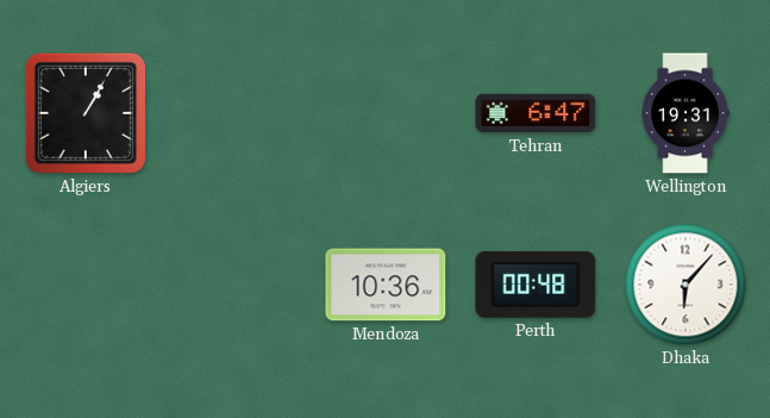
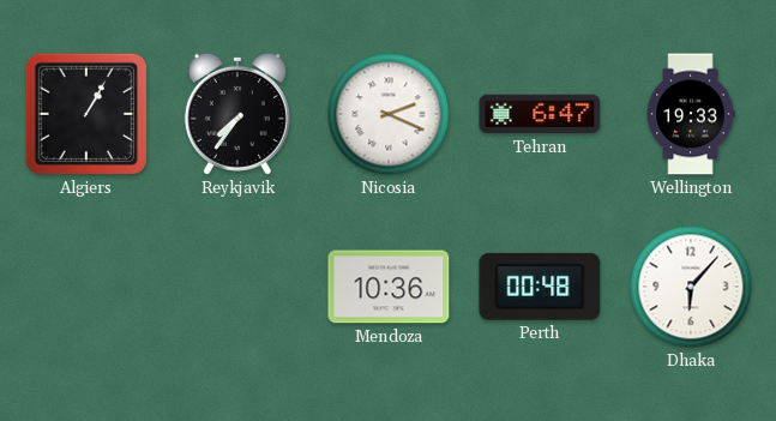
Reykjavik: none -> 7:36 (237, 114)
Nicosia: none -> 2:19 (389, 114)
Wellington: 19:31 -> 19:33 (691, 114)
